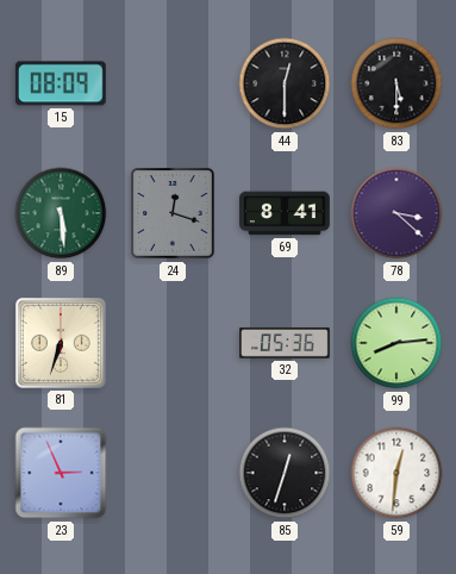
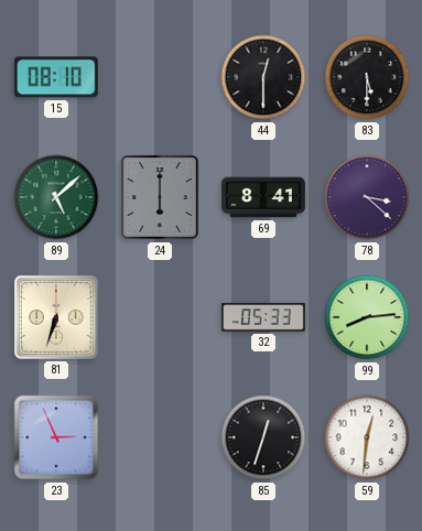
15: 08:09 -> 08:10 (56, 77)
89: 5:29 -> 5:08 (56, 197)
24: 12:18 -> 6:00 (161, 198)
32: 05:36 -> 05:33 (264, 317)
